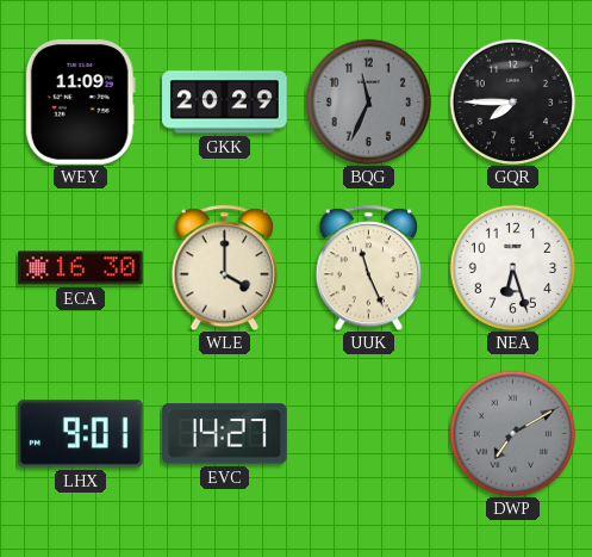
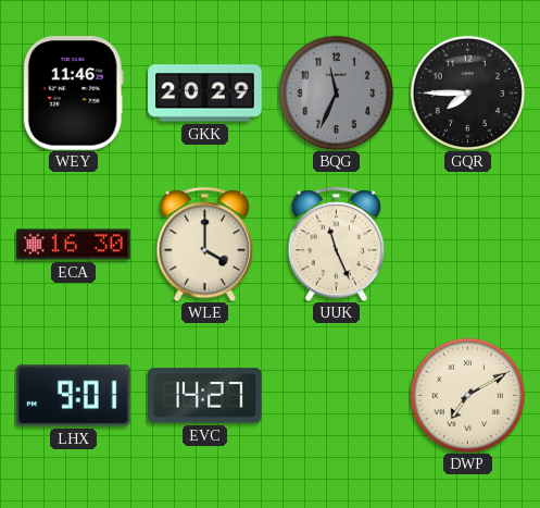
WEY: 11:09 -> 11:46 (73, 94)
NEA: 6:27 -> none (512, 267)
DWP dial: grey -> cream (467, 395)
